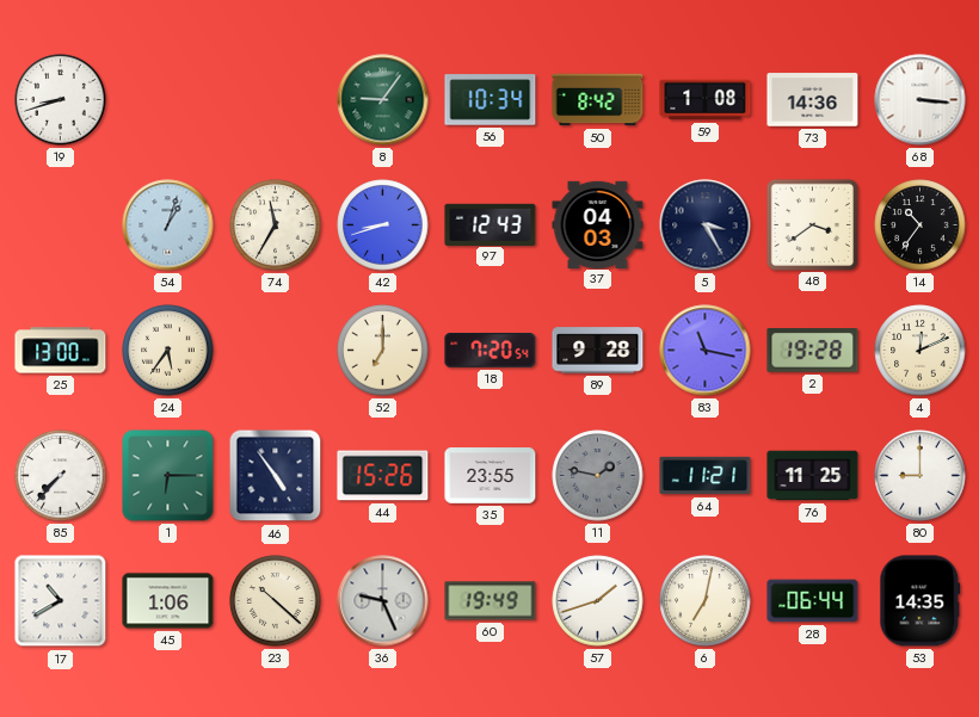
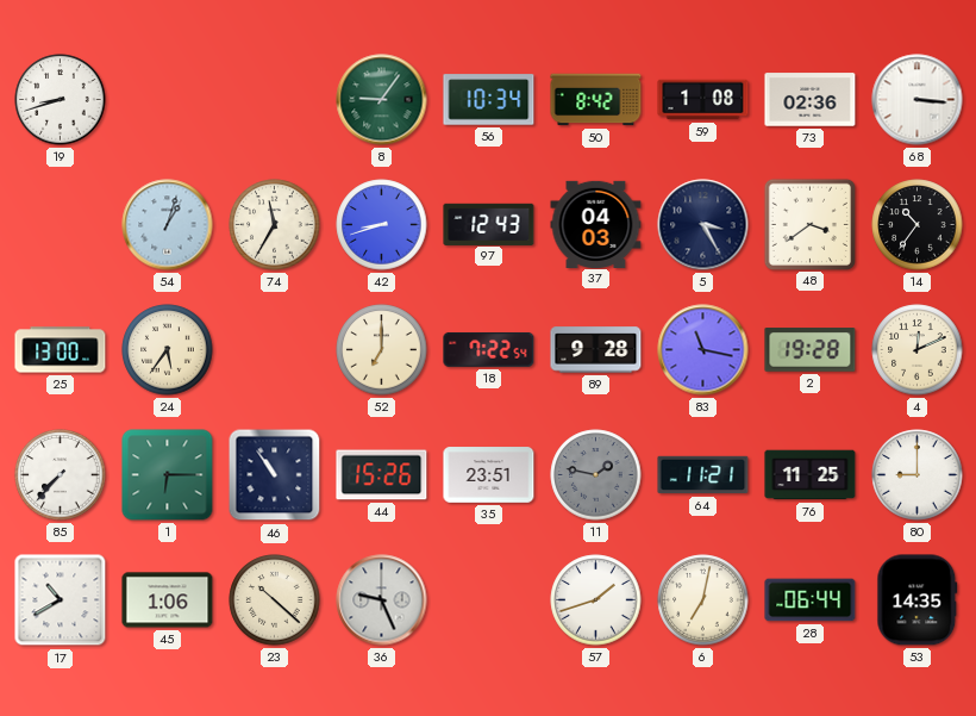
73: 14:36 -> 02:36 (811, 100)
18: 7:20 -> 7:22 (489, 349)
46: 4:54 -> 10:54 (275, 475)
35: 23:55 -> 23:51 (489, 475)
60: 19:49 -> none (491, 601)
